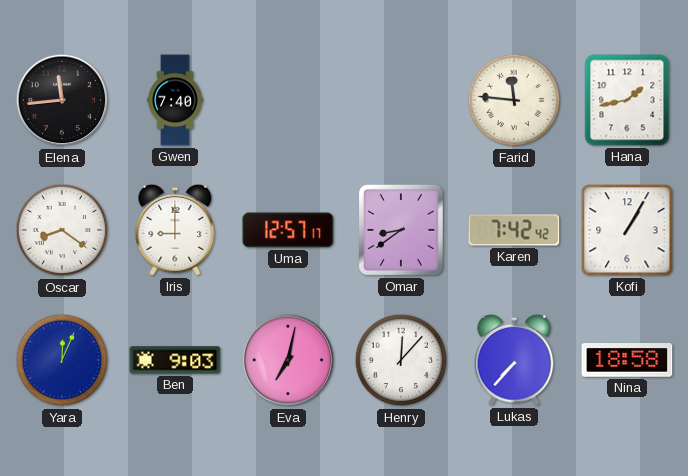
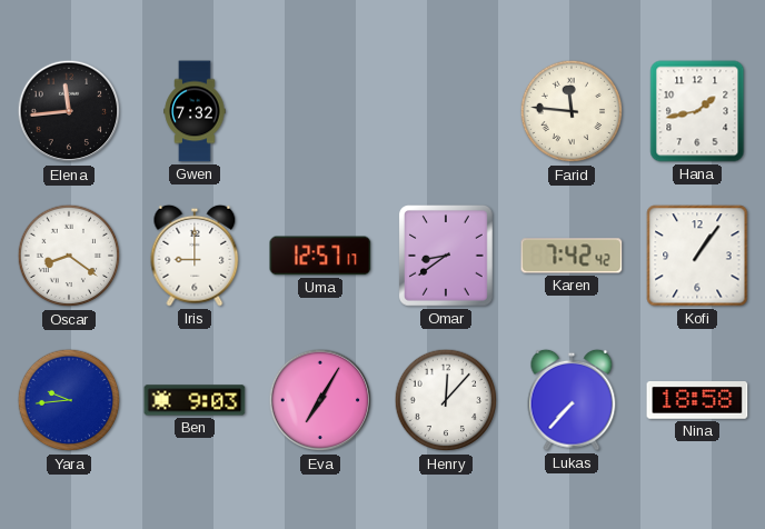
Gwen: 7:40 -> 7:32 (195, 111)
Kofi: 1:05 -> 1:06 (697, 256)
Yara: 12:04 -> 9:44 (69, 400)
Eva: 7:02 -> 7:05 (320, 400)
